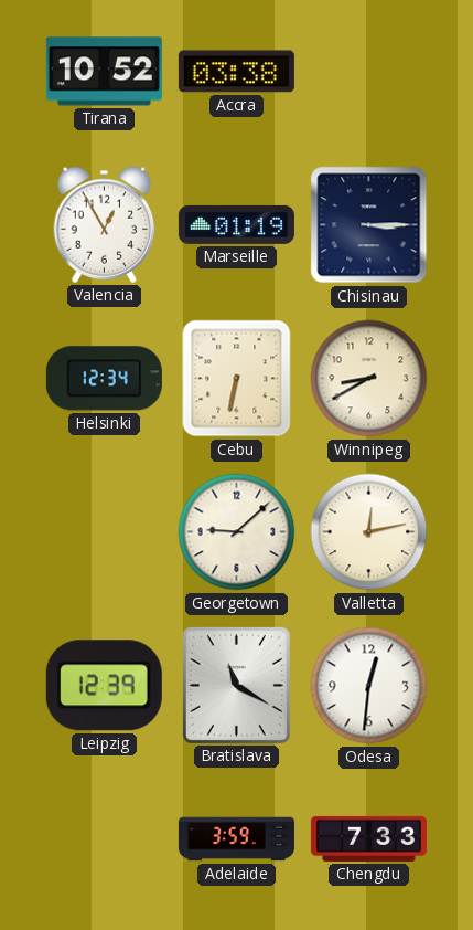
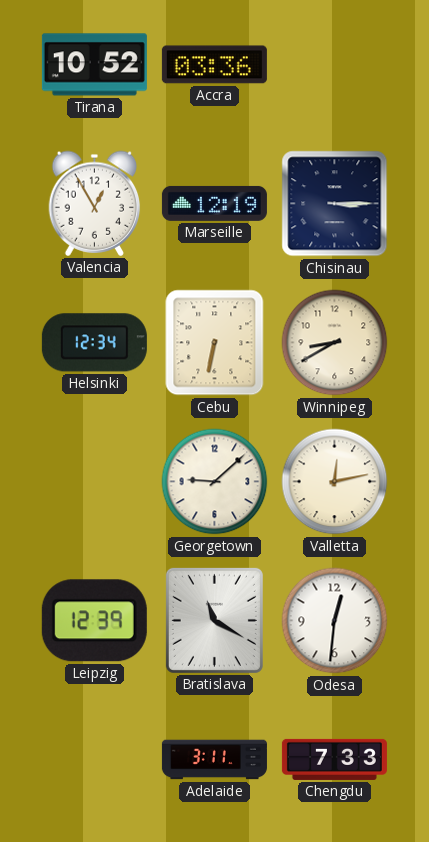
Accra: 03:38 -> 03:36 (214, 65)
Marseille: 01:19 -> 12:19 (214, 203)
Adelaide: 3:59 -> 3:11 (214, 760)
